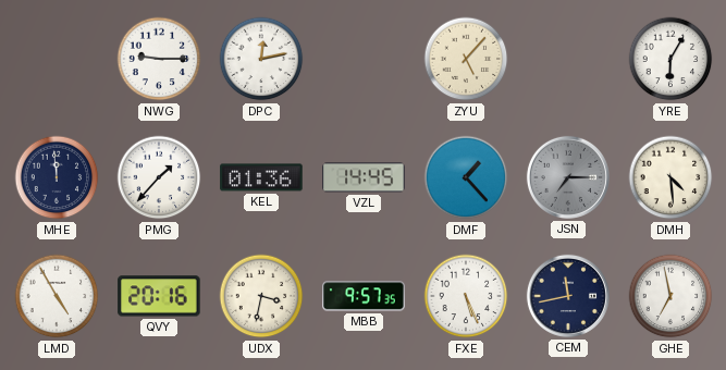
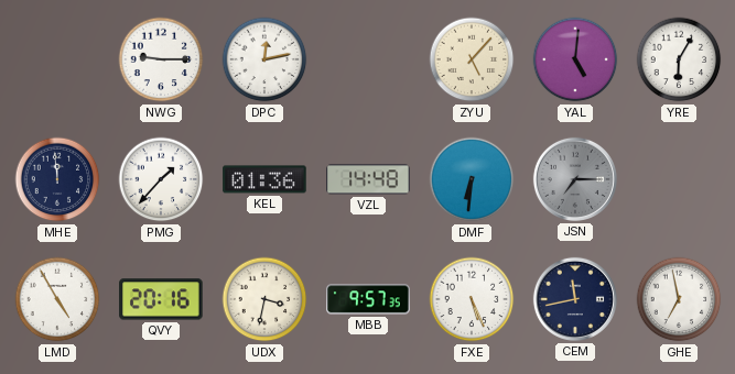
YAL: none -> 5:01 (575, 59)
VZL: 14:45 -> 14:48 (368, 179)
DMF: 1:23 -> 6:31 (472, 179)
DMH: 4:29 -> none (670, 177)
